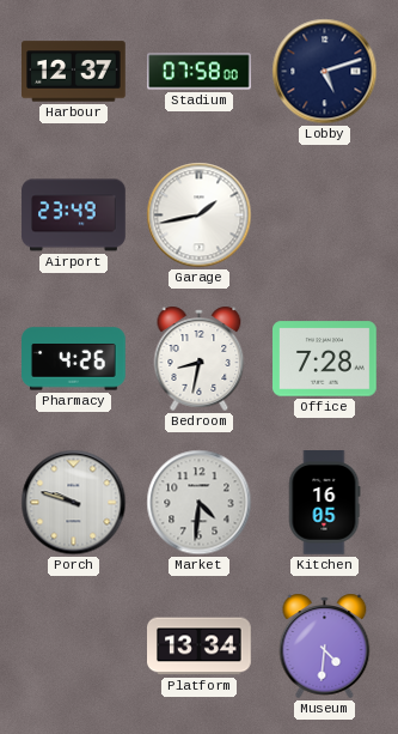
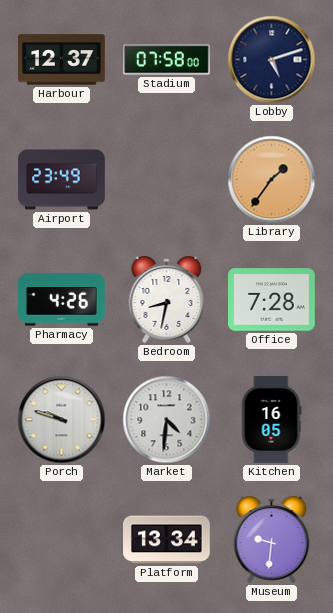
Garage: 1:43 -> none (200, 216)
Library: none -> 1:36 (272, 180)
Museum: 4:31 -> 9:31 (272, 539)
